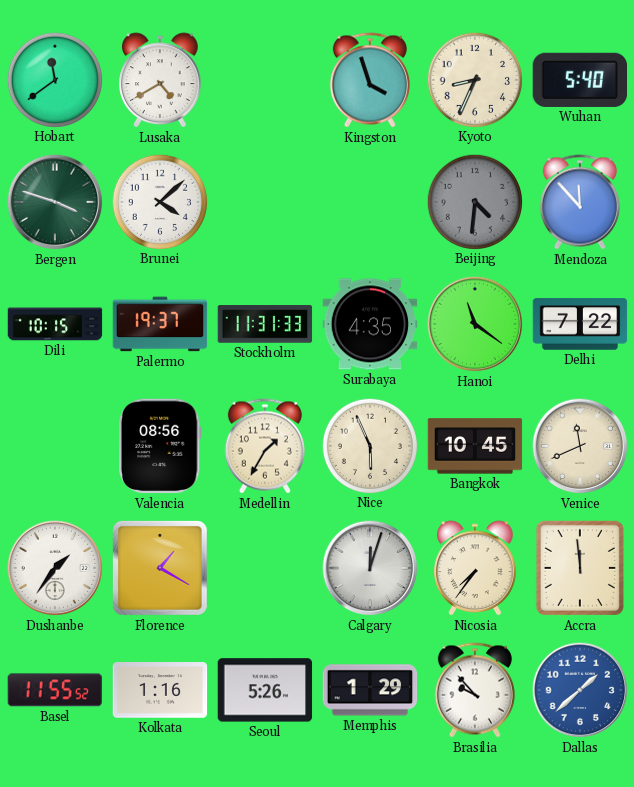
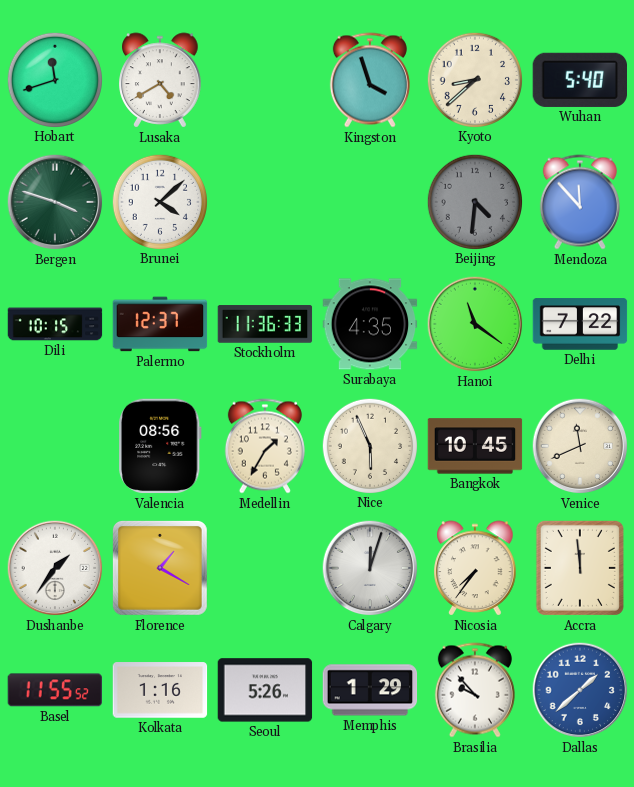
Hobart: 11:39 -> 11:42 (54, 79)
Kyoto: 8:34 -> 8:38 (474, 79)
Palermo: 19:37 -> 12:37 (160, 324)
Stockholm: 11:31 -> 11:36 (265, 324)
